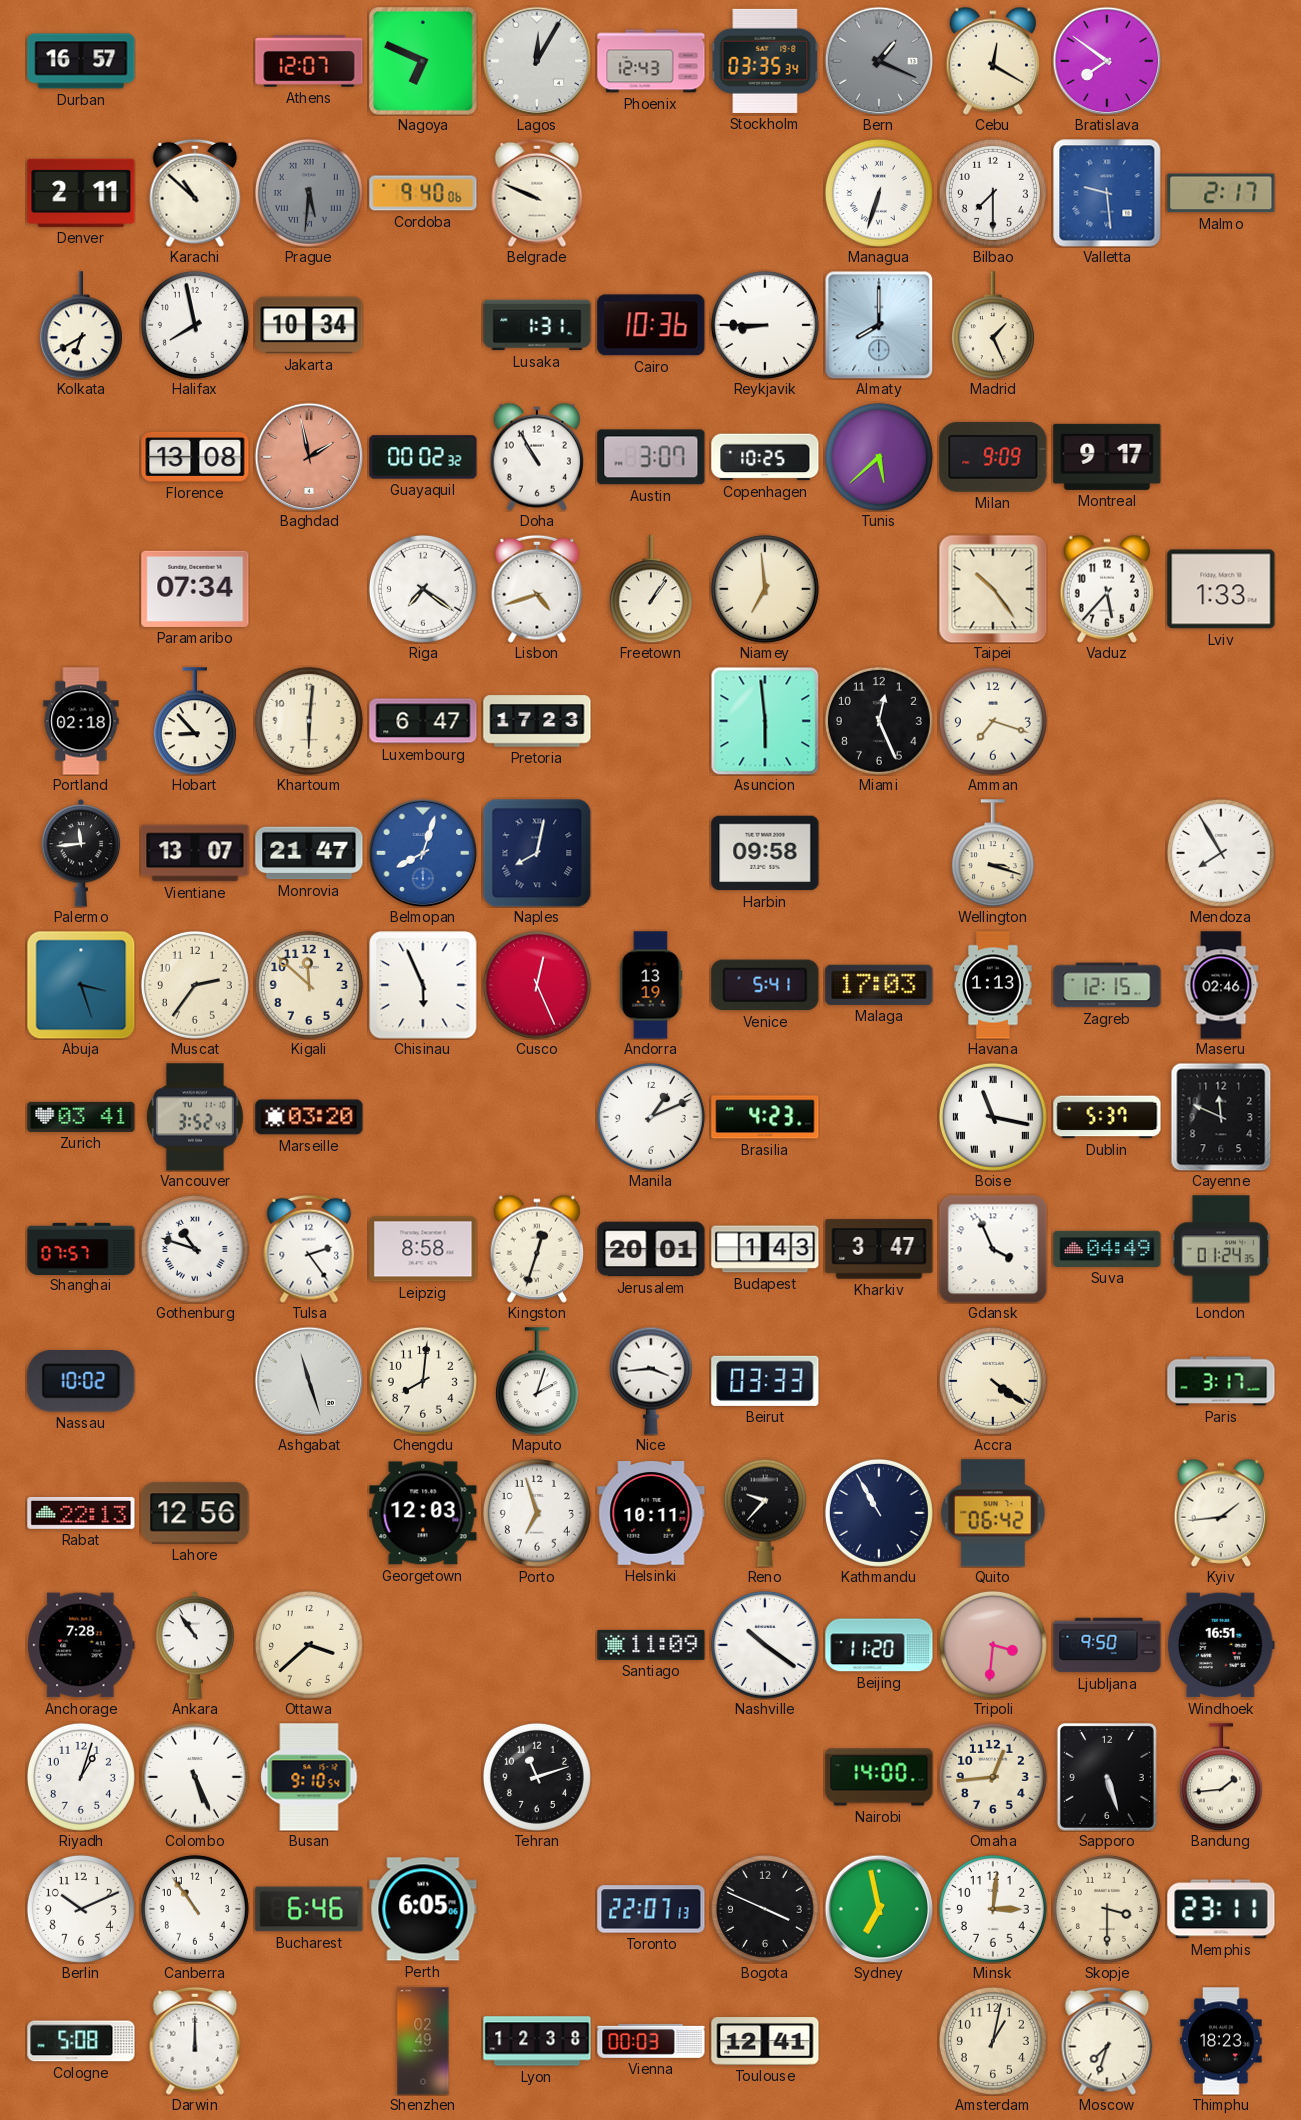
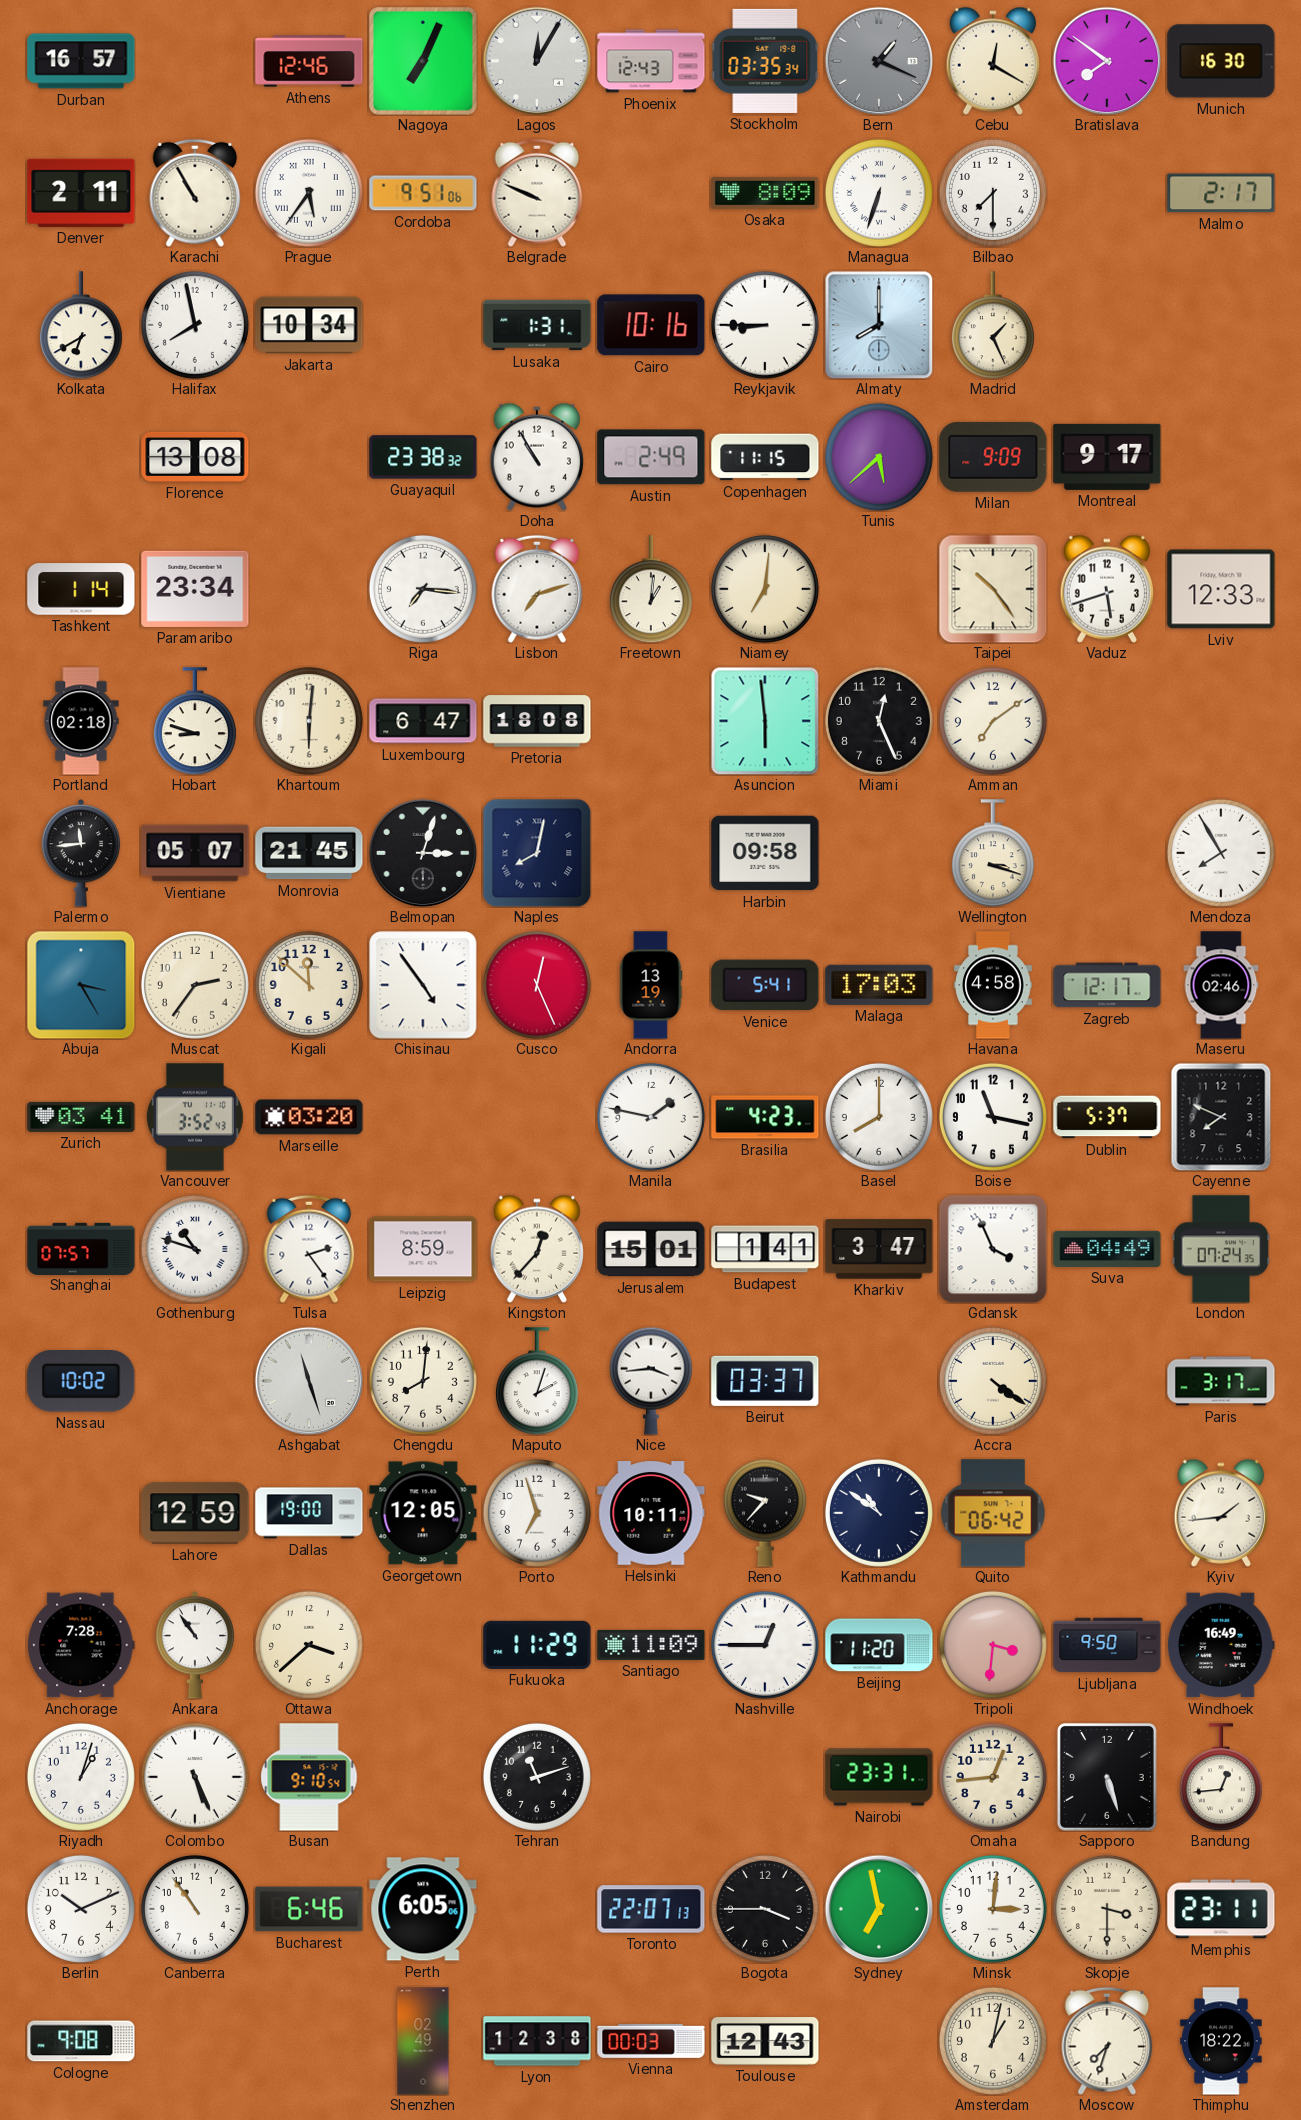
Athens: 12:07 -> 12:46 (309, 61)
Nagoya: 6:49 -> 7:04 (423, 61)
Munich: none -> 16:30 (1221, 61)
Karachi: 10:52 -> 10:55 (195, 193)
Prague: 5:31 -> 5:36 (309, 193)
Prague dial: grey -> white (309, 193)
Cordoba: 9:40 -> 9:51 (423, 193)
Osaka: none -> 8:09 (765, 193)
Valletta: 9:29 -> none (1107, 193)
Cairo: 10:36 -> 10:16 (651, 325)
Baghdad: 1:58 -> none (309, 457)
Guayaquil: 00:02 -> 23:38 (423, 457)
Austin: 3:07 -> 2:49 (651, 457)
Copenhagen: 10:25 -> 11:15 (765, 457)
Tashkent: none -> 1:14 (81, 589)
Paramaribo: 07:34 -> 23:34 (195, 589)
Riga: 7:21 -> 7:16 (423, 589)
Lisbon: 4:42 -> 7:12 (537, 589)
Freetown: 1:06 -> 1:01 (651, 589)
Niamey: 6:59 -> 7:01 (765, 589)
Vaduz: 5:37 -> 5:42 (1106, 589)
Lviv: 1:33 -> 12:33 (1221, 589)
Hobart: 8:53 -> 8:48 (195, 721)
Pretoria: 17:23 -> 18:08 (537, 721)
Amman: 7:18 -> 7:09 (993, 721)
Vientiane: 13:07 -> 05:07 (195, 853)
Monrovia: 21:47 -> 21:45 (309, 853)
Belmopan: 8:03 -> 3:03 (423, 853)
Belmopan dial: blue -> black (423, 853)
Abuja: 3:27 -> 3:25 (81, 985)
Chisinau: 5:56 -> 4:54 (423, 985)
Havana: 1:13 -> 4:58 (993, 985)
Zagreb: 12:15 -> 12:17 (1107, 985)
Manila: 1:11 -> 1:47 (651, 1117)
Basel: none -> 8:00 (879, 1117)
Boise numerals: Roman -> Arabic (993, 1117)
Cayenne: 11:49 -> 7:49 (1221, 1117)
Leipzig: 8:58 -> 8:59 (423, 1249)
Kingston: 12:33 -> 12:37 (536, 1249)
Jerusalem: 20:01 -> 15:01 (651, 1249)
Budapest: 1:43 -> 1:41 (765, 1249)
London: 01:24 -> 07:24 (1221, 1249)
Beirut: 03:33 -> 03:37 (765, 1381)
Rabat: 22:13 -> none (81, 1513)
Lahore: 12:56 -> 12:59 (195, 1513)
Dallas: none -> 19:00 (309, 1513)
Georgetown: 12:03 -> 12:05 (423, 1513)
Kathmandu: 10:55 -> 10:51 (879, 1513)
Fukuoka: none -> 11:29 (537, 1645)
Nashville: 10:21 -> 12:45 (765, 1645)
Windhoek: 16:51 -> 16:49 (1221, 1645)
Nairobi: 14:00 -> 23:31 (879, 1777)
Bandung: 1:44 -> 12:44 (1221, 1777)
Bogota: 3:49 -> 3:45 (765, 1909)
Cologne: 5:08 -> 9:08 (81, 2041)
Darwin: 12:00 -> none (195, 2041)
Toulouse: 12:41 -> 12:43 (765, 2041)
Thimphu: 18:23 -> 18:22 (1221, 2041)
